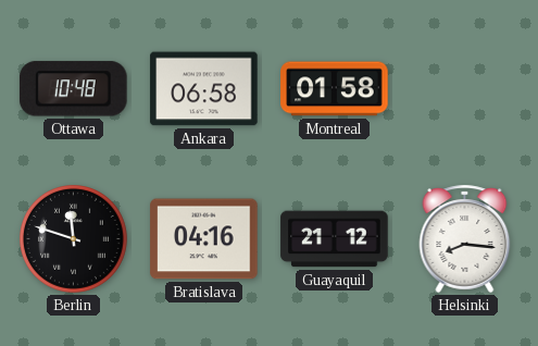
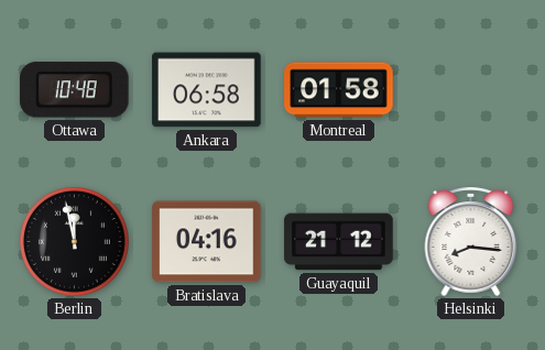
Berlin: 11:48 -> 11:58 (75, 242)
